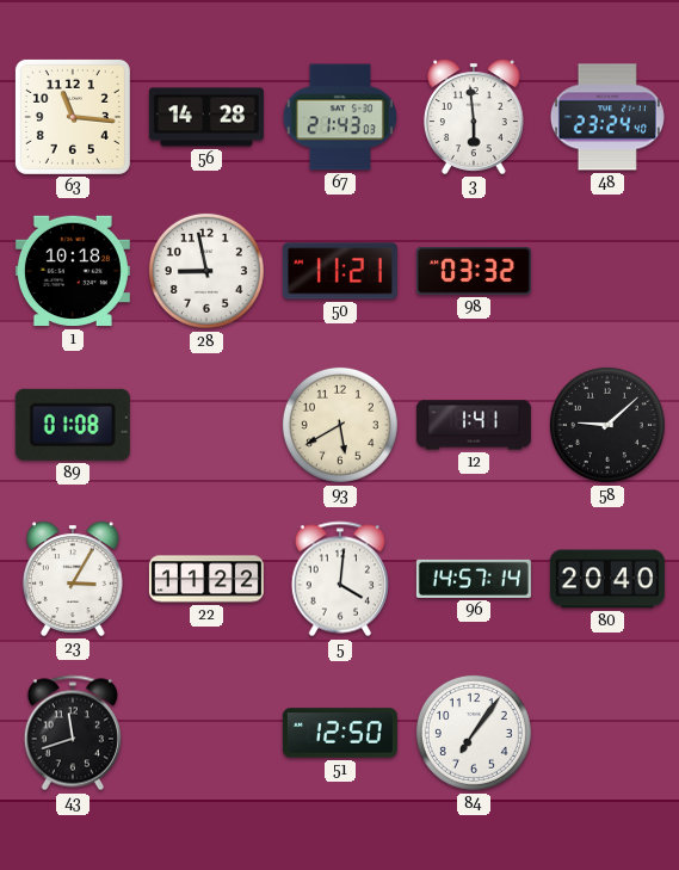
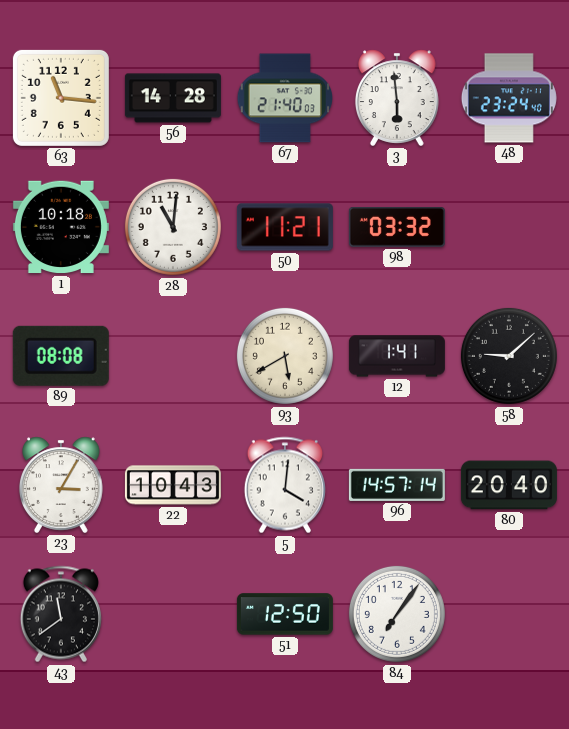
67: 21:43 -> 21:40 (284, 98)
28: 8:58 -> 11:01 (173, 227)
89: 01:08 -> 08:08 (61, 356)
22: 11:22 -> 10:43 (173, 485)
43: 11:42 -> 11:39 (61, 614)
